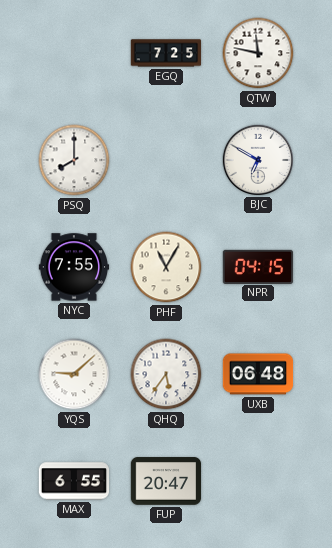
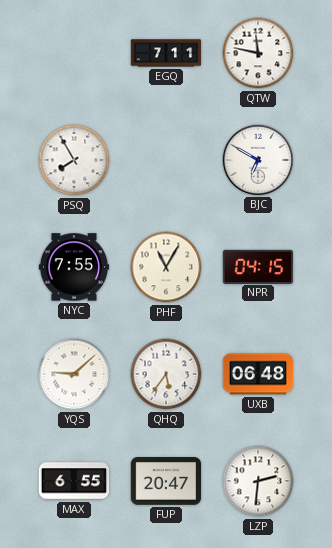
EGQ: 7:25 -> 7:11 (166, 53)
PSQ: 8:00 -> 7:55 (74, 160)
LZP: none -> 2:31 (258, 481)
